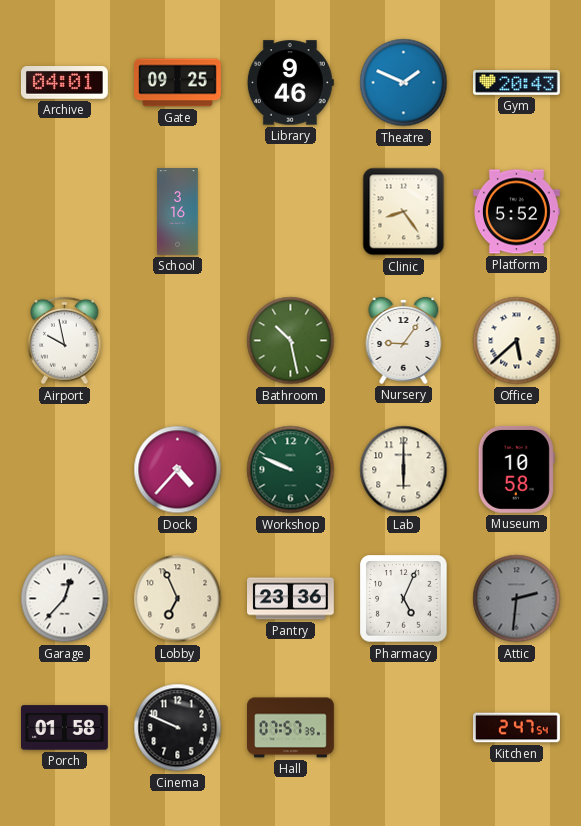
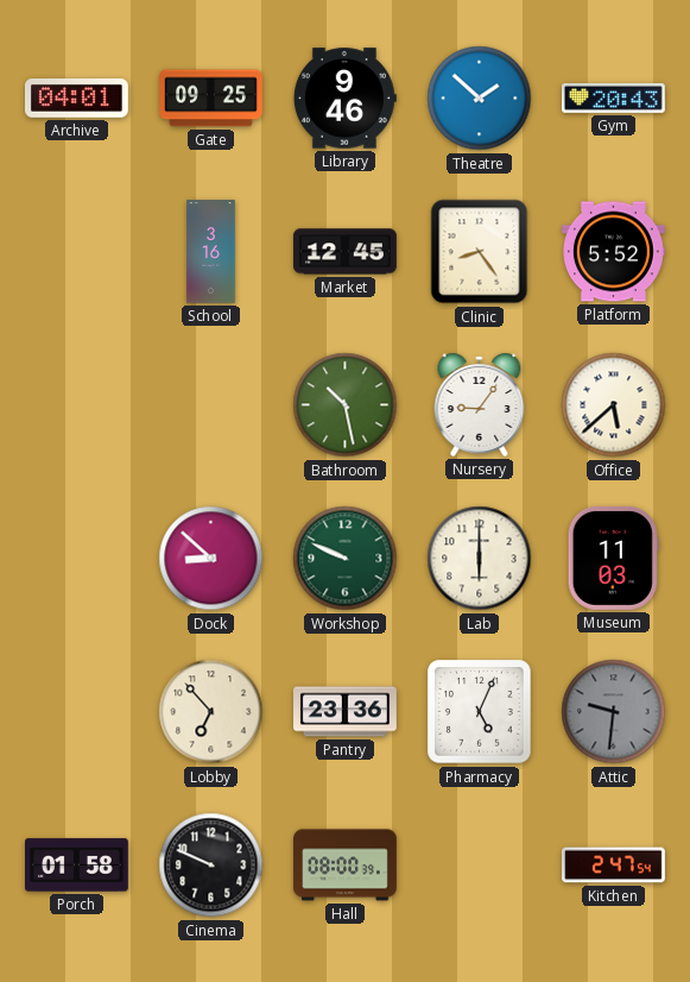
Theatre: 1:49 -> 1:52 (480, 99)
Market: none -> 12:45 (346, 252)
Airport: 9:58 -> none (65, 341)
Dock: 4:37 -> 8:52 (211, 559)
Museum: 10:58 -> 11:03 (613, 558)
Garage: 12:37 -> none (65, 599)
Lobby: 6:56 -> 6:53 (211, 712)
Attic: 2:31 -> 9:31 (614, 712)
Hall: 07:57 -> 08:00 (346, 865)
